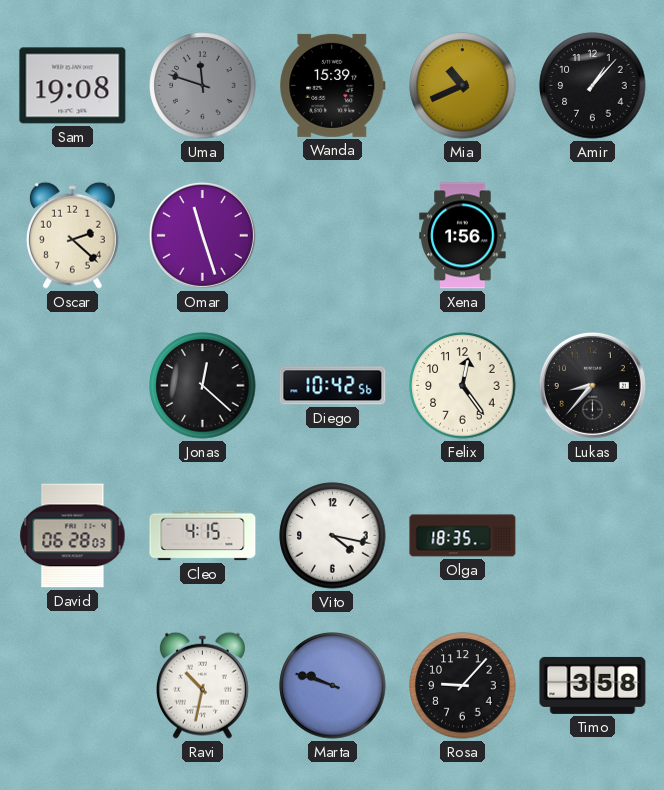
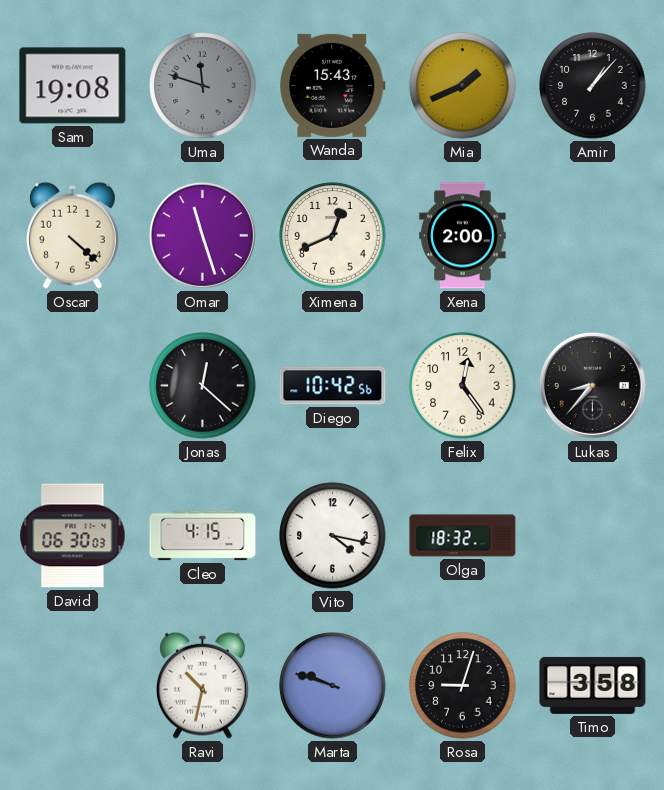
Wanda: 15:39 -> 15:43 (333, 85)
Mia: 10:41 -> 1:41 (463, 86)
Oscar: 2:22 -> 4:22 (72, 235)
Ximena: none -> 12:41 (333, 236)
Xena: 1:56 -> 2:00 (463, 236)
David: 06:28 -> 06:30 (73, 536)
Olga: 18:35 -> 18:32 (463, 536)
Rosa: 9:07 -> 9:03 (463, 686)
